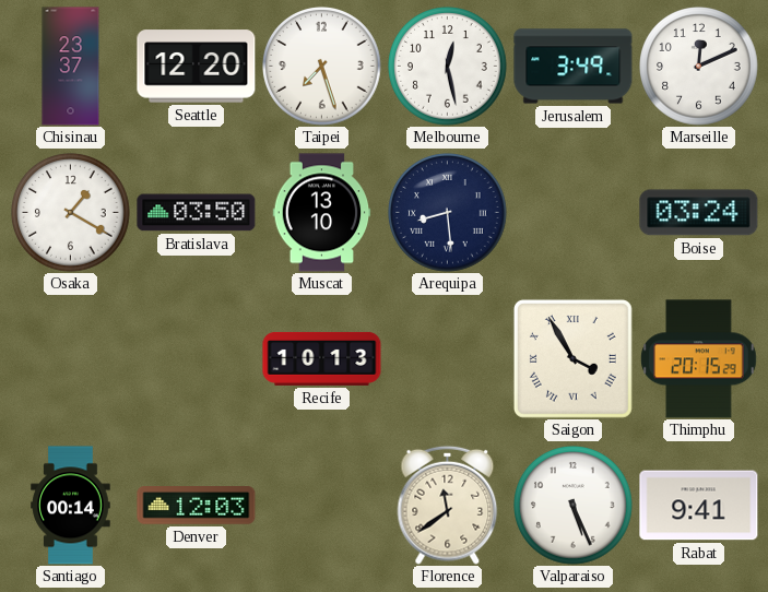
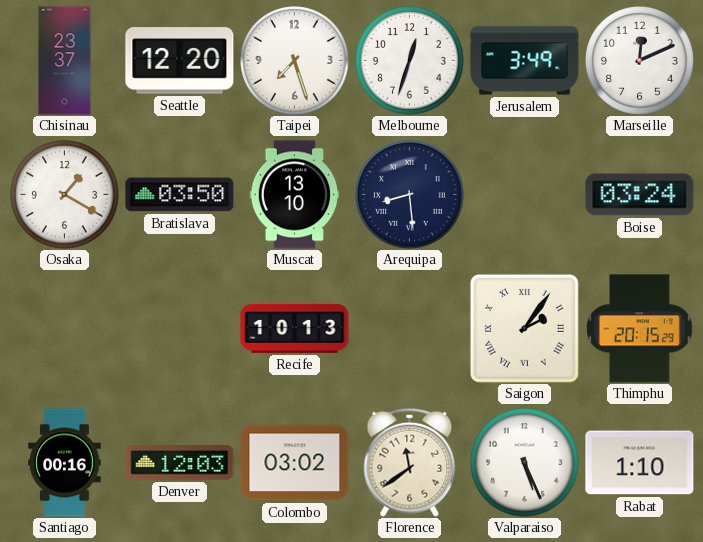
Melbourne: 12:28 -> 12:33 (410, 61)
Saigon: 3:55 -> 2:06 (524, 328)
Santiago: 00:14 -> 00:16 (65, 463)
Colombo: none -> 03:02 (295, 463)
Rabat: 9:41 -> 1:10 (640, 463)
